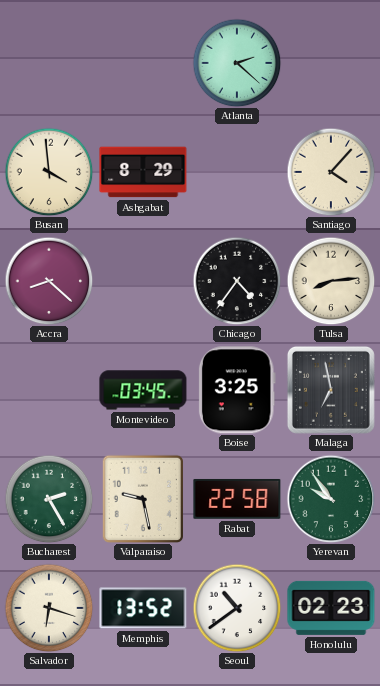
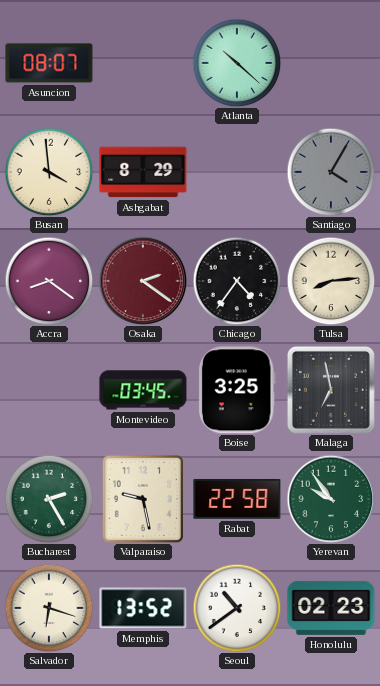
Asuncion: none -> 08:07 (49, 63)
Atlanta: 2:22 -> 10:22 (237, 63)
Santiago: 4:07 -> 4:05 (331, 172)
Santiago dial: cream -> grey (331, 172)
Accra: 8:22 -> 8:21 (49, 281)
Osaka: none -> 2:21 (143, 281)
